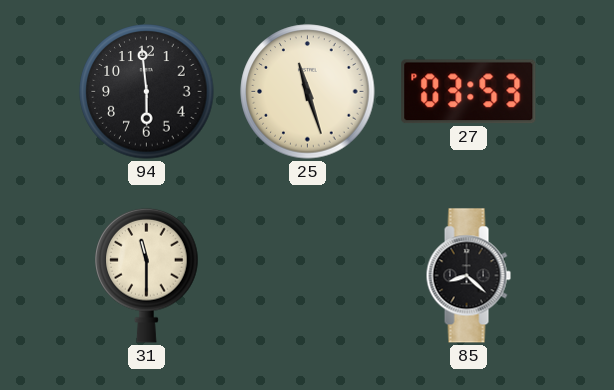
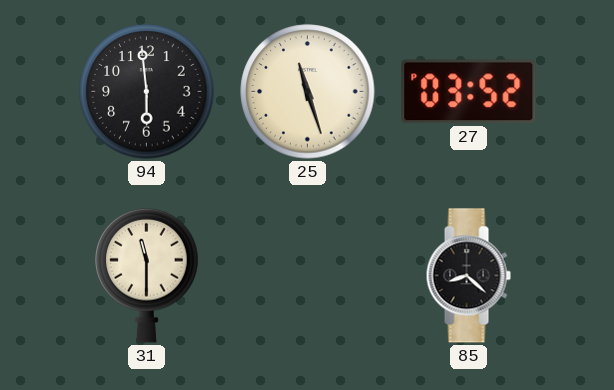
27: 03:53 -> 03:52 (469, 92)
